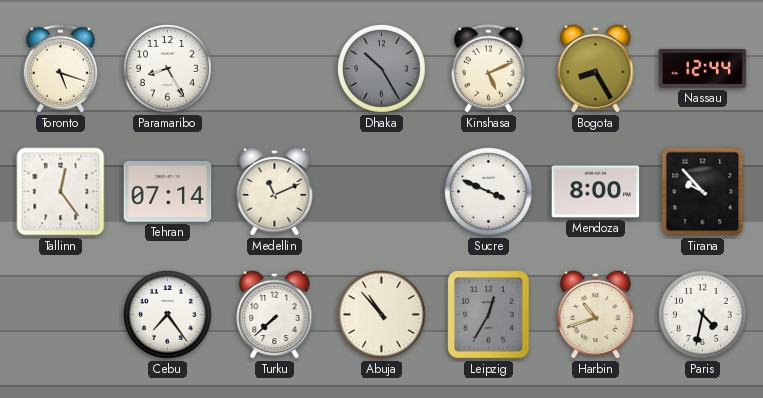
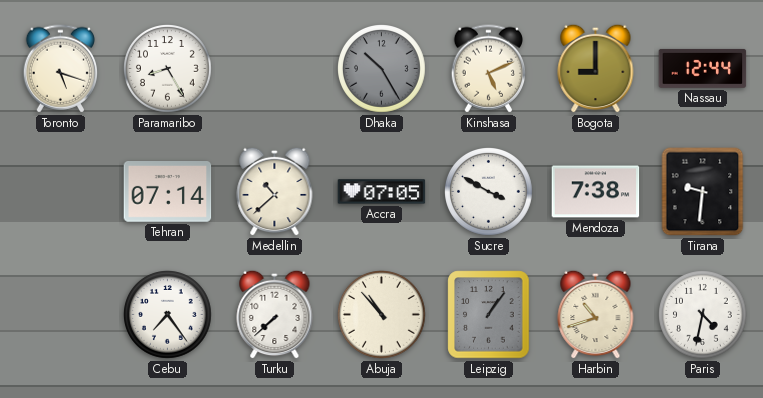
Bogota: 8:25 -> 9:00 (596, 68)
Tallinn: 12:24 -> none (61, 192)
Medellin: 11:11 -> 10:38 (275, 191)
Accra: none -> 07:05 (382, 192)
Sucre: 3:49 -> 3:50 (489, 192)
Mendoza: 8:00 -> 7:38 (596, 192)
Tirana: 9:53 -> 9:31 (703, 192)
Leipzig: 12:35 -> 1:06 (489, 315)
